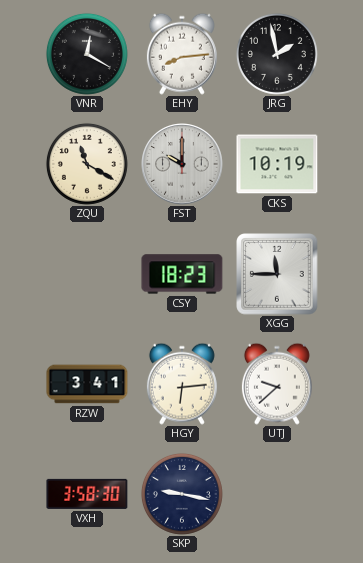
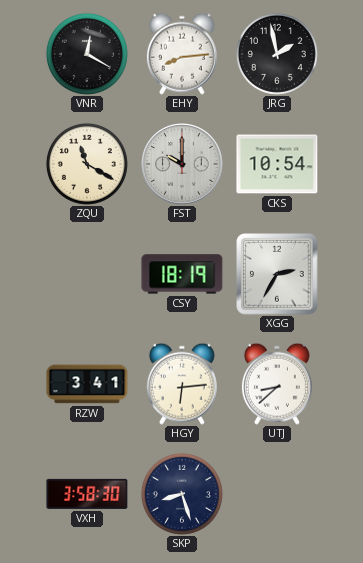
CKS: 10:19 -> 10:54 (277, 164)
CSY: 18:23 -> 18:19 (182, 274)
XGG: 11:45 -> 2:35 (277, 274)
UTJ: 9:38 -> 8:38 (277, 384)
SKP: 9:17 -> 8:27 (182, 494)
